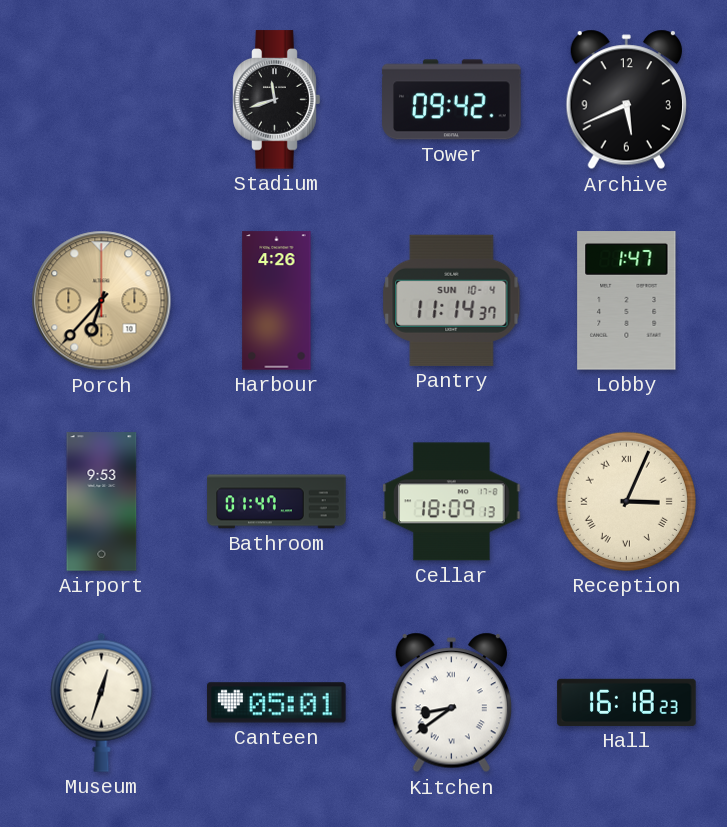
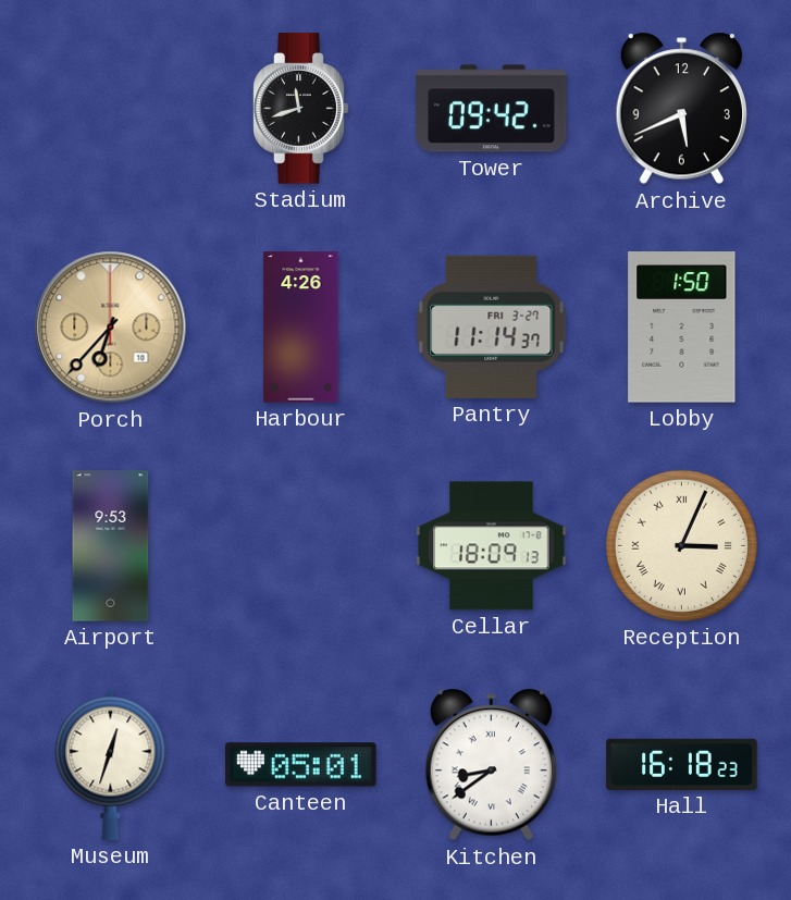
Pantry date: SUN 10-4 -> FRI 3-27 (492, 326)
Lobby: 1:47 -> 1:50 (682, 328)
Bathroom: 01:47 -> none (277, 502)
